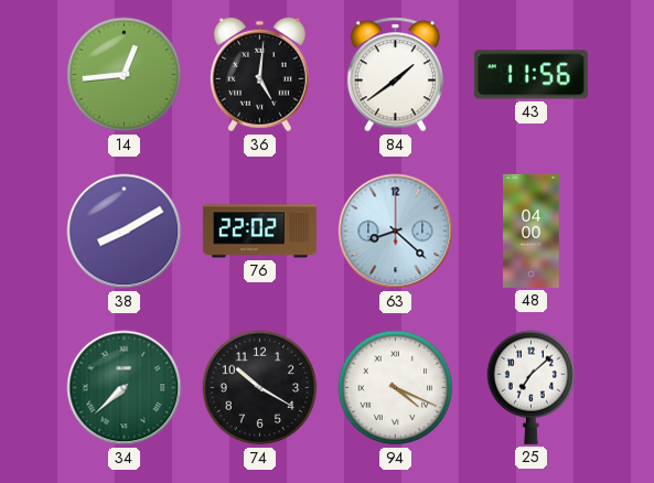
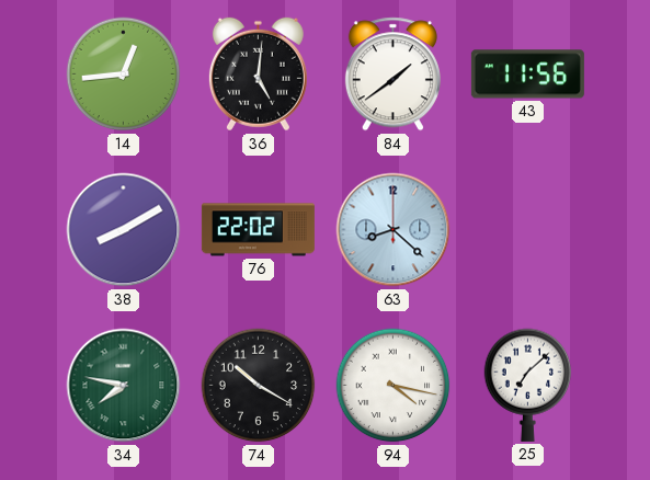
48: 04:00 -> none (532, 230)
34: 7:38 -> 7:47 (124, 386)
94: 4:19 -> 4:17 (394, 386)
